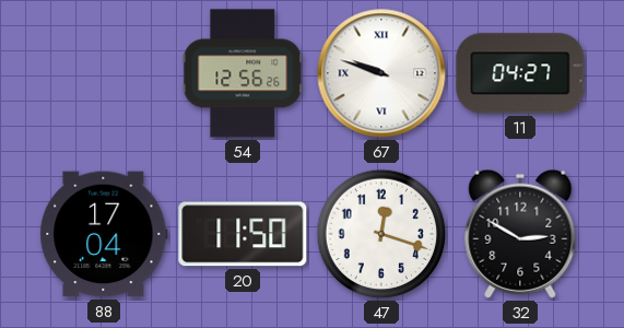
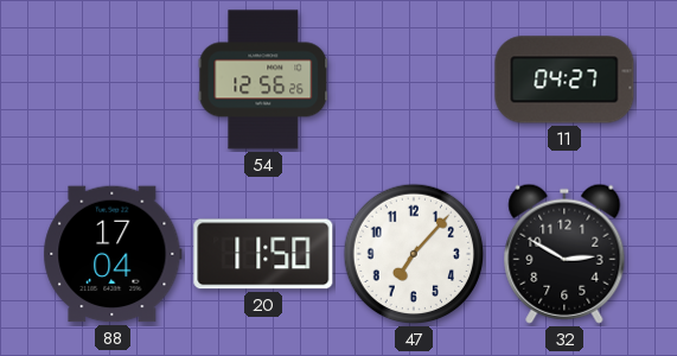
67: 9:48 -> none (381, 73)
47: 12:18 -> 7:07 (414, 254)
